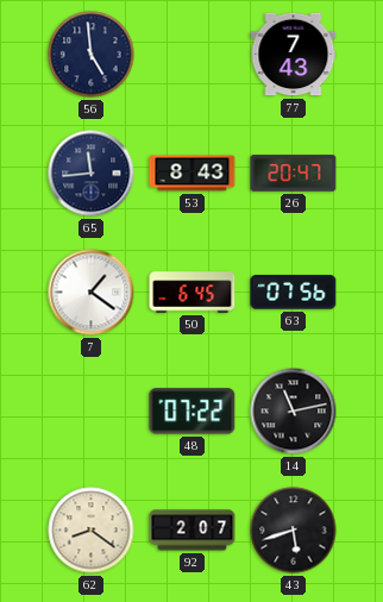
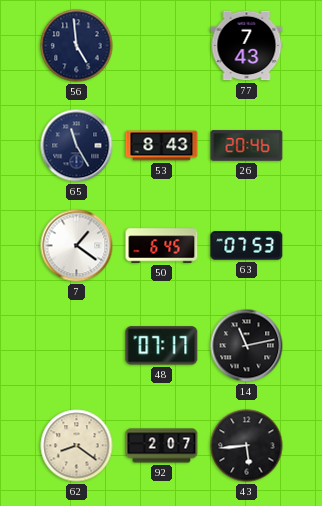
65: 11:44 -> 11:25 (77, 146)
26: 20:47 -> 20:46 (247, 146)
63: 07:56 -> 07:53 (247, 246)
48: 07:22 -> 07:17 (162, 346)
43: 5:42 -> 5:44 (247, 446)
